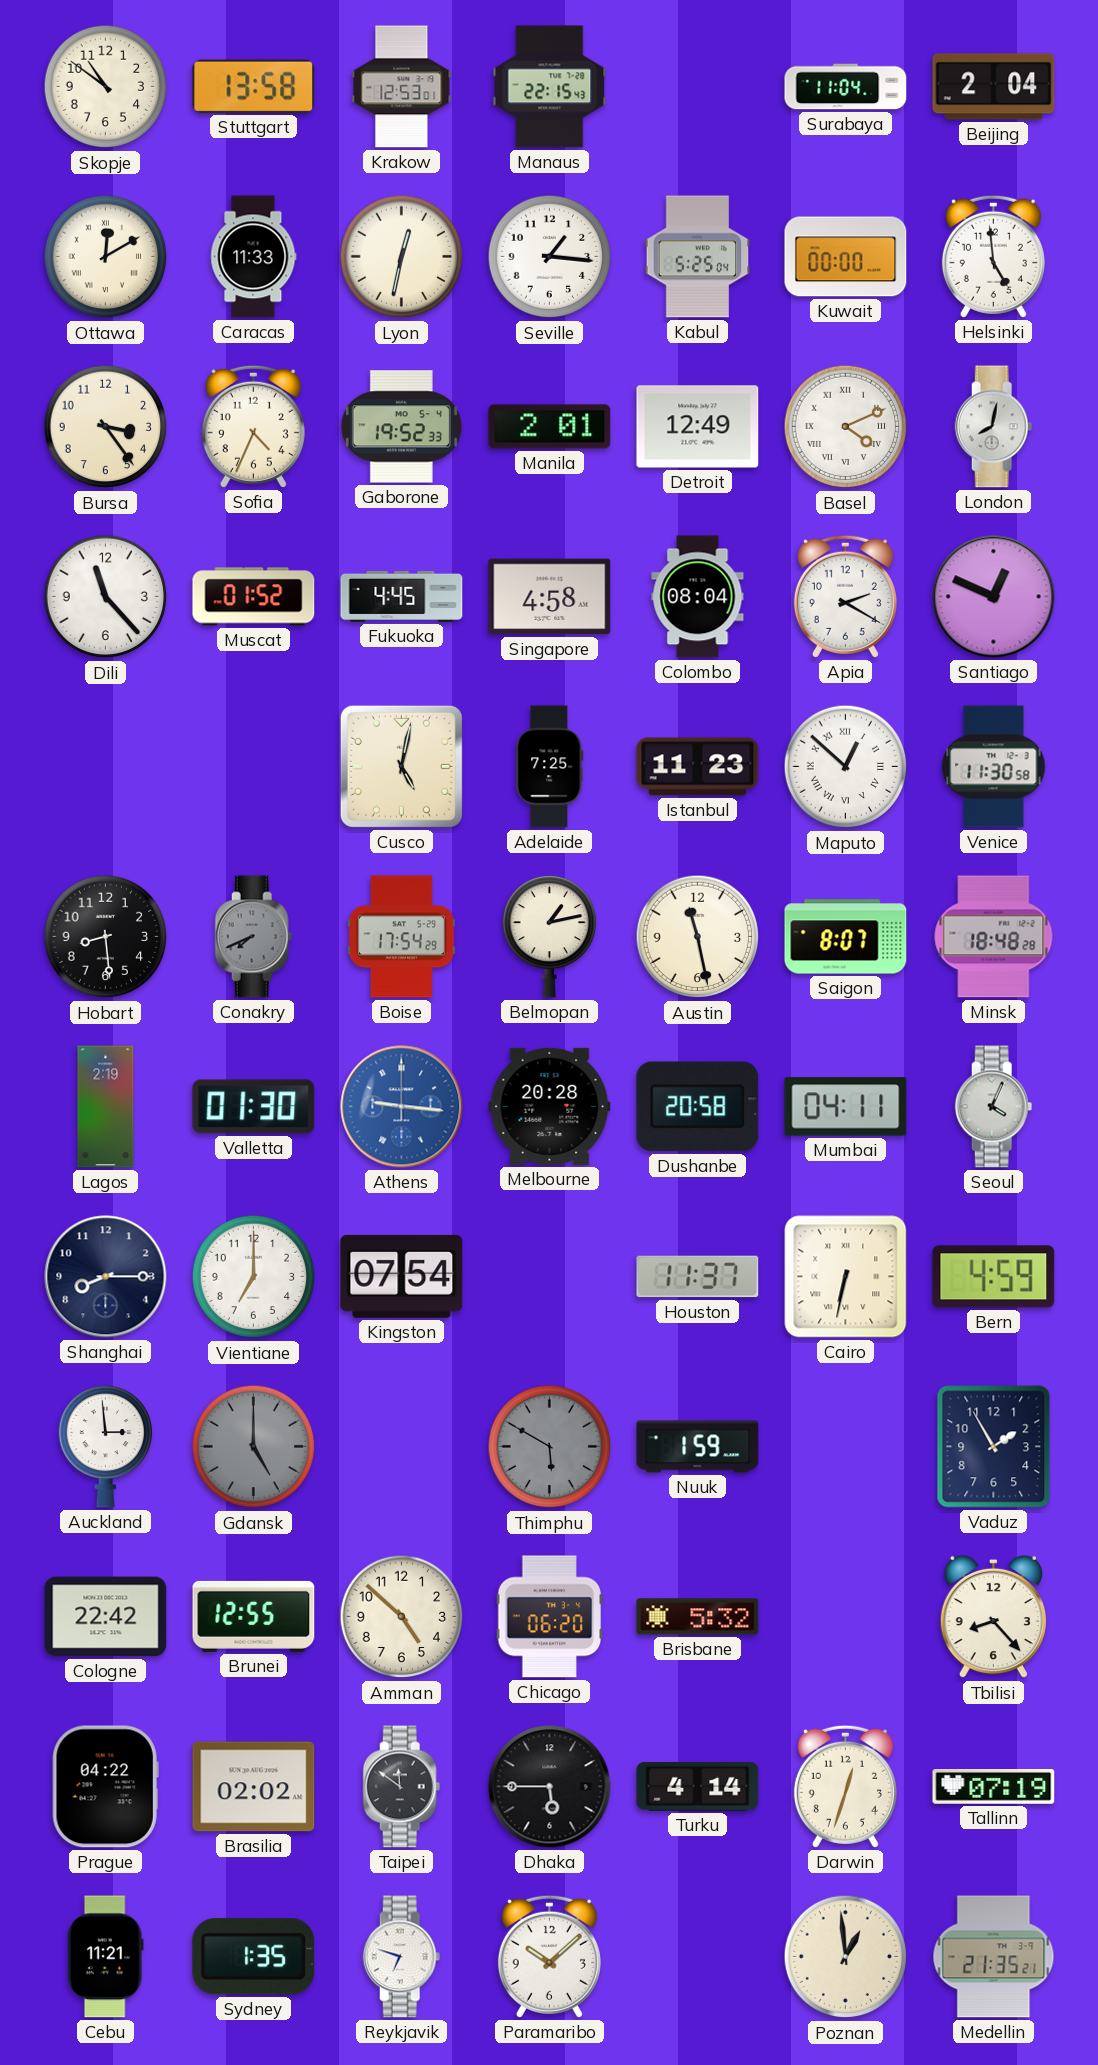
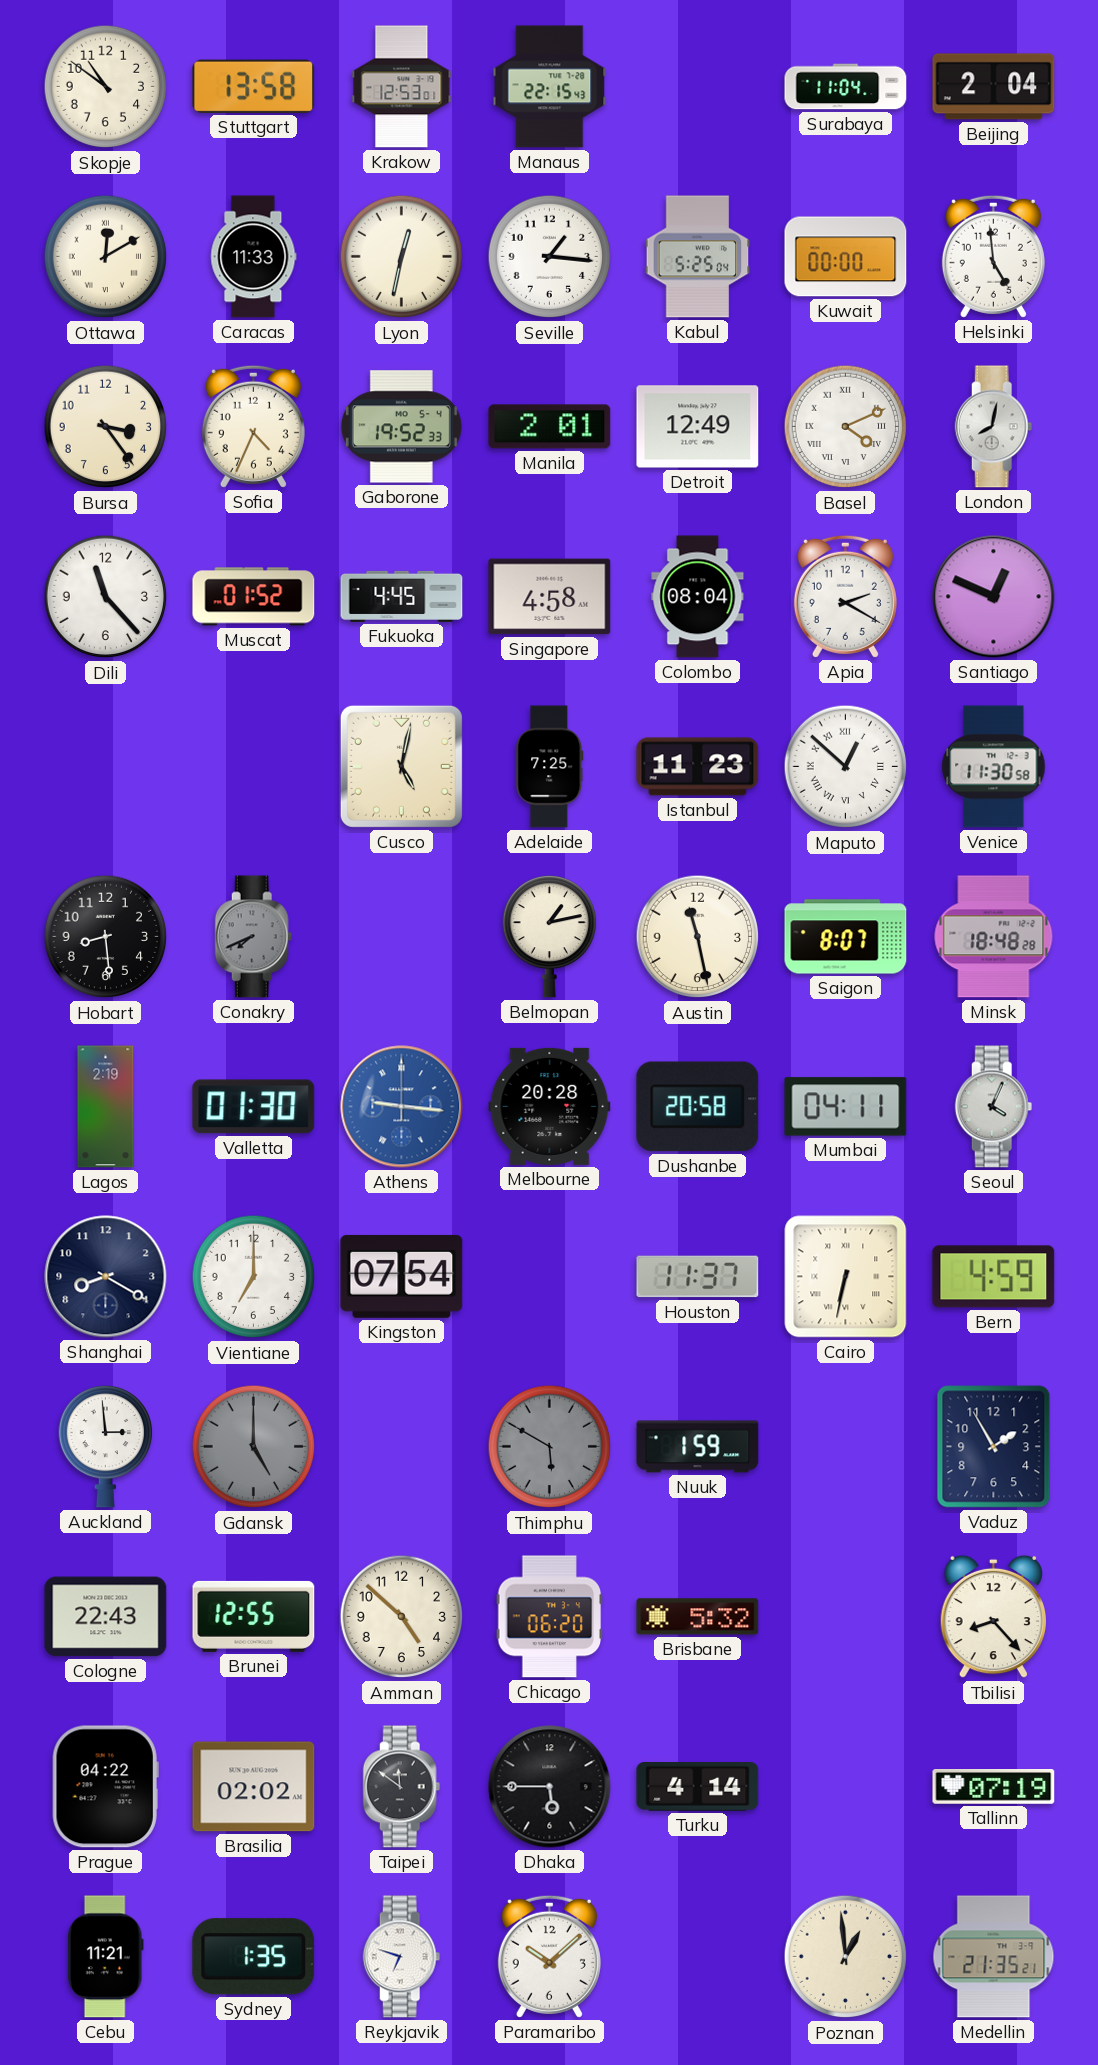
Boise: 17:54 -> none (401, 937)
Shanghai: 8:15 -> 8:20 (106, 1277)
Cologne: 22:42 -> 22:43 (106, 1617)
Darwin: 12:33 -> none (845, 1786)
